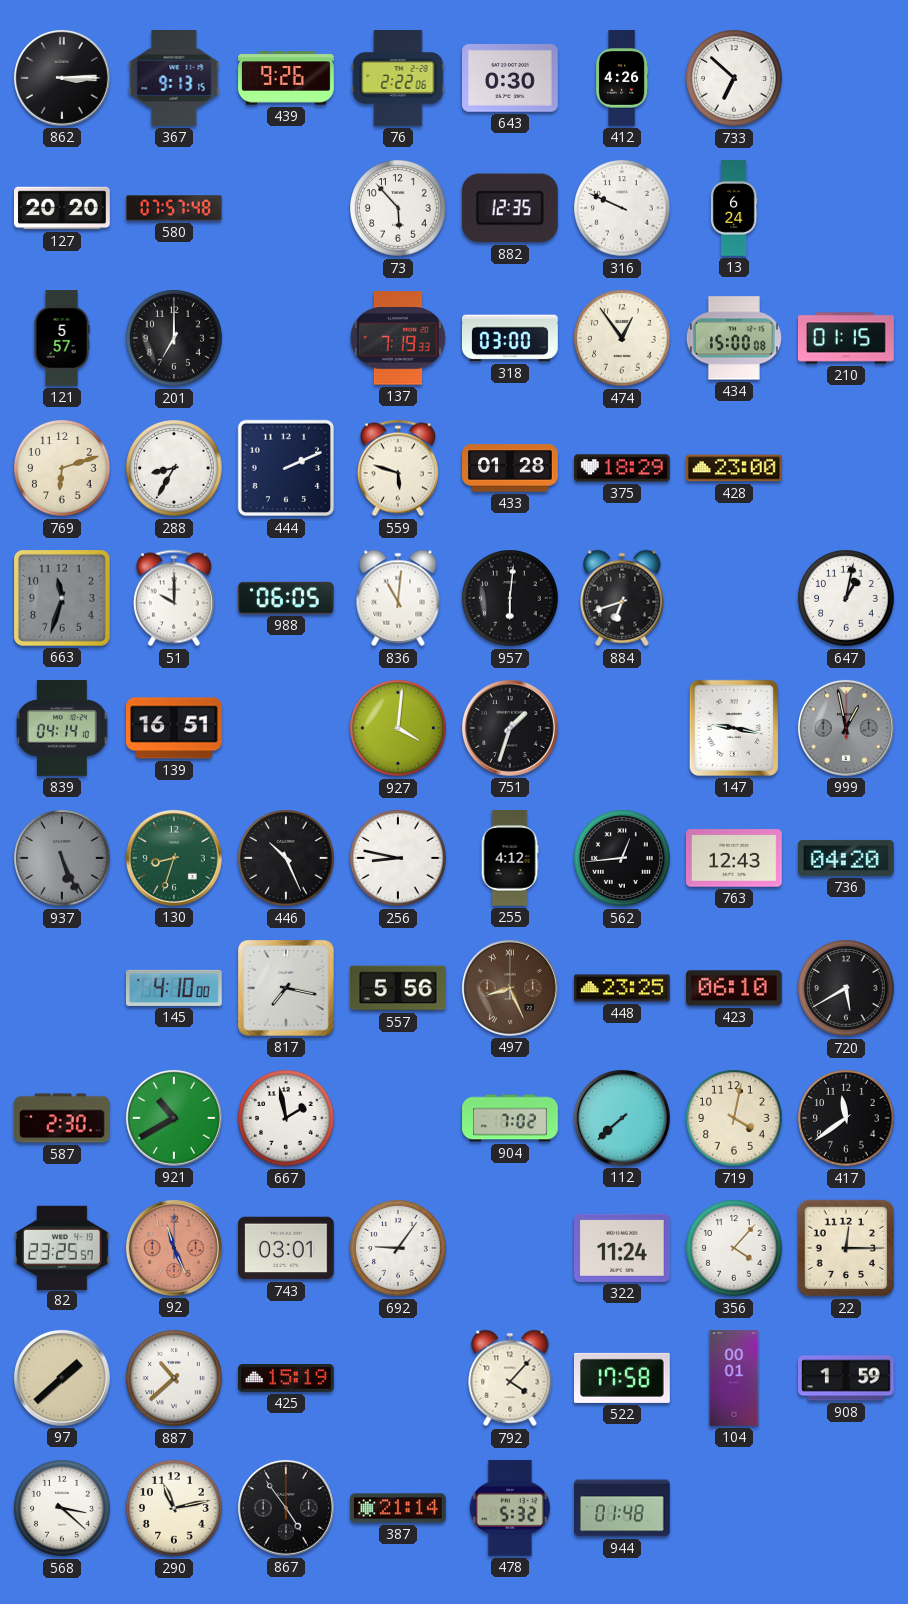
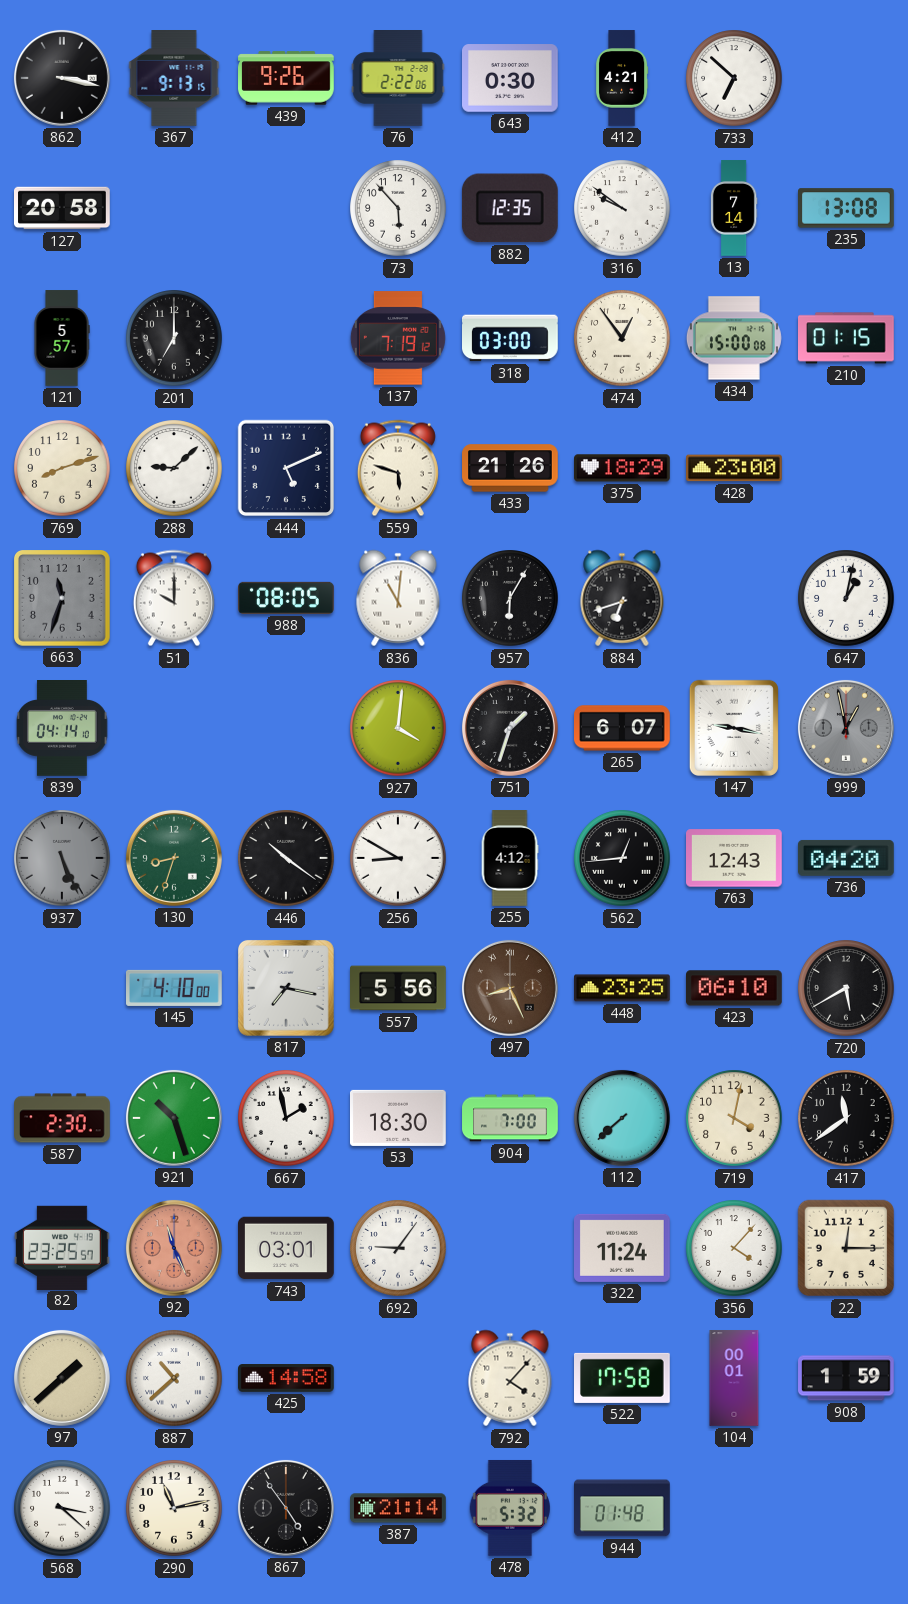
862: 3:15 -> 3:17 (62, 78)
412: 4:26 -> 4:21 (623, 78)
127: 20:20 -> 20:58 (63, 208)
580: 07:57 -> none (174, 208)
316: 9:49 -> 9:51 (622, 208)
13: 6:24 -> 7:14 (734, 208)
235: none -> 13:08 (847, 208)
137: 7:19:33 -> 7:19:12 (398, 338)
769: 6:12 -> 8:12 (62, 468)
288: 8:35 -> 9:08 (174, 468)
444: 2:11 -> 5:11 (286, 468)
433: 01:28 -> 21:26 (510, 468)
988: 06:05 -> 08:05 (287, 598)
957: 6:01 -> 6:05 (510, 598)
139: 16:51 -> none (175, 728)
265: none -> 6:07 (623, 728)
446: 10:26 -> 10:21 (286, 858)
256: 8:47 -> 8:50 (398, 858)
921: 10:40 -> 10:27 (174, 1118)
53: none -> 18:30 (399, 1118)
904: 7:02 -> 7:00 (510, 1118)
425: 15:19 -> 14:58 (286, 1379)
